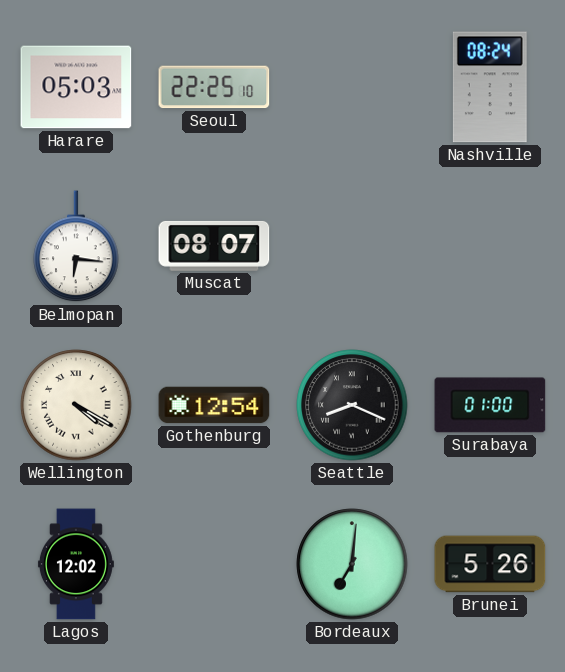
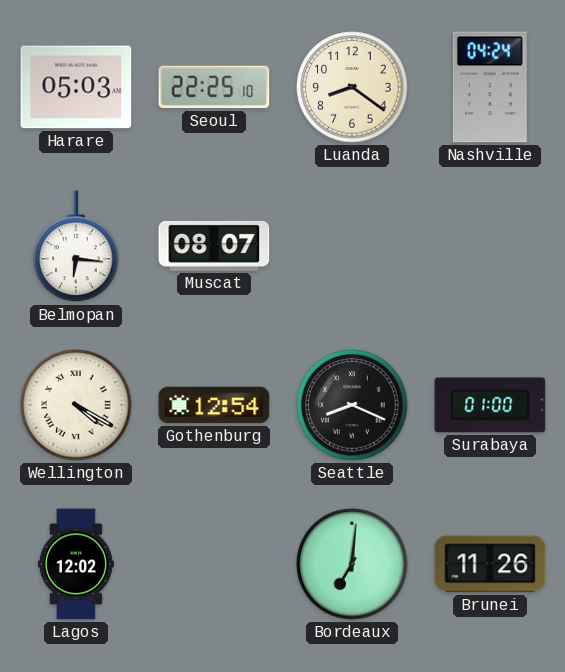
Luanda: none -> 8:21 (352, 87)
Nashville: 08:24 -> 04:24 (490, 87)
Brunei: 5:26 -> 11:26 (490, 564)
